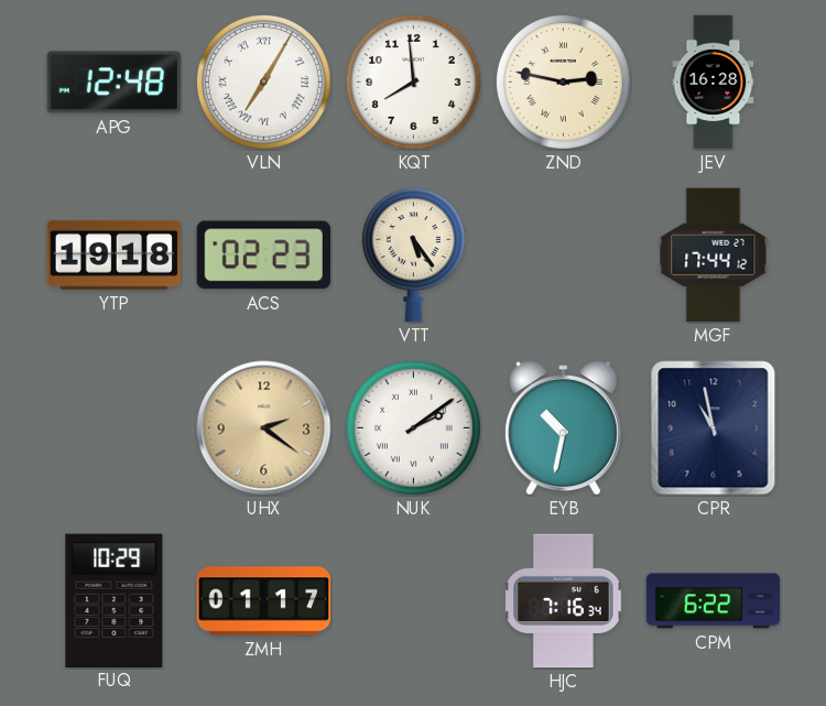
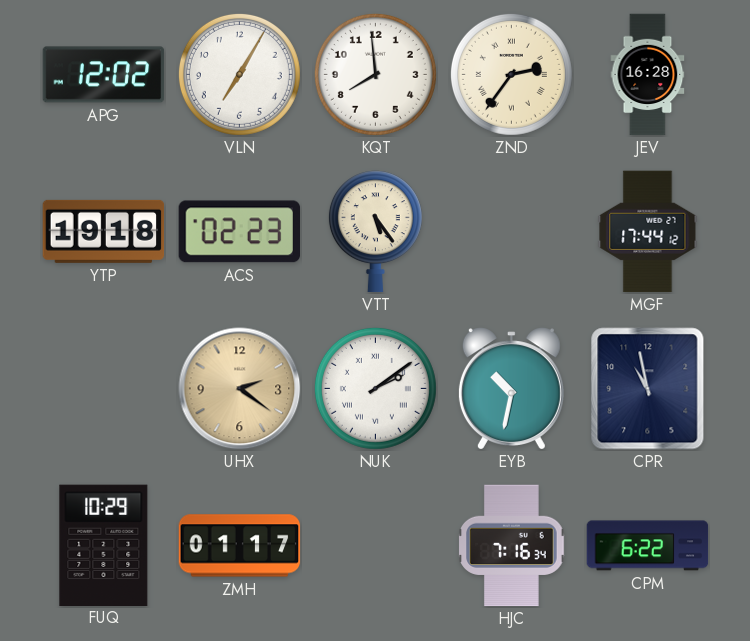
APG: 12:48 -> 12:02 (104, 75)
VLN numerals: Roman -> Arabic (239, 74)
ZND: 2:47 -> 2:36 (511, 74)
